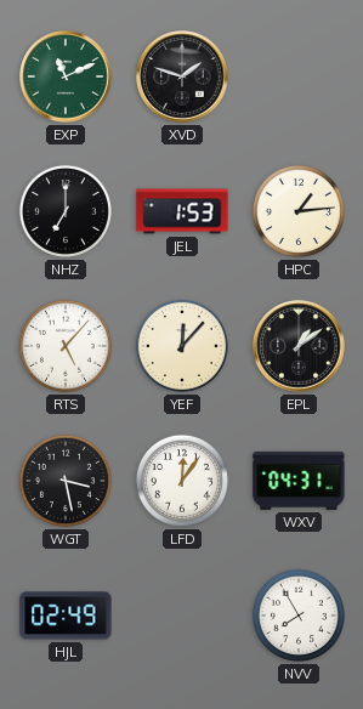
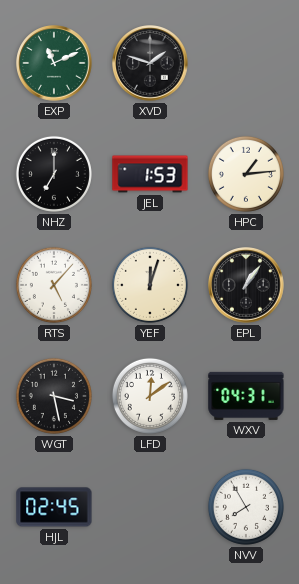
YEF: 12:07 -> 12:03 (150, 285)
EPL: 1:09 -> 1:06 (246, 285)
LFD: 12:06 -> 12:09 (150, 396)
HJL: 02:49 -> 02:45 (54, 507)
